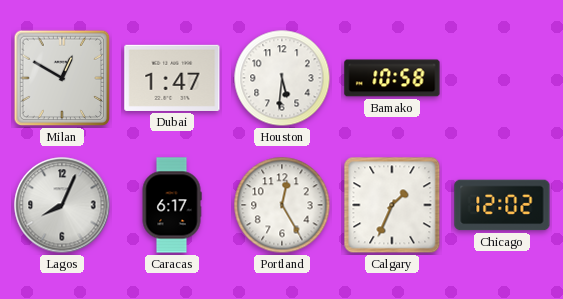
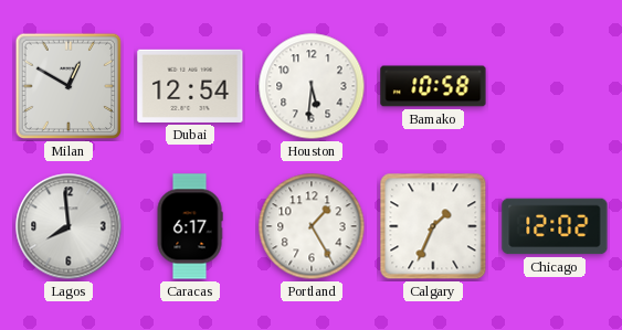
Dubai: 1:47 -> 12:54 (190, 86)
Lagos: 8:04 -> 7:59 (68, 226)
Portland: 12:25 -> 1:25 (312, 226)
